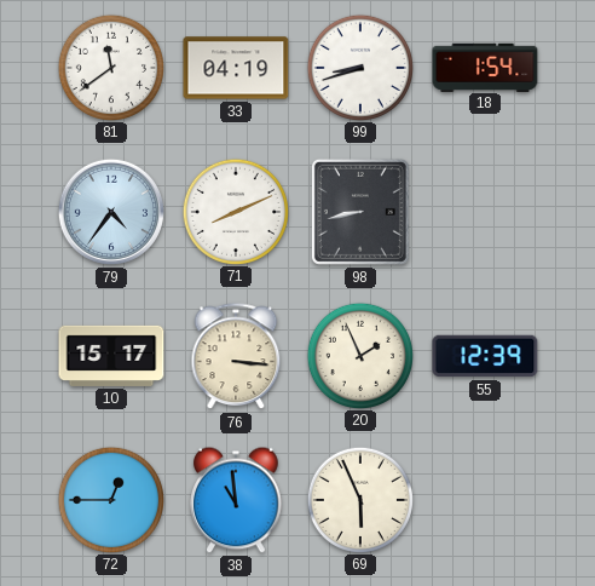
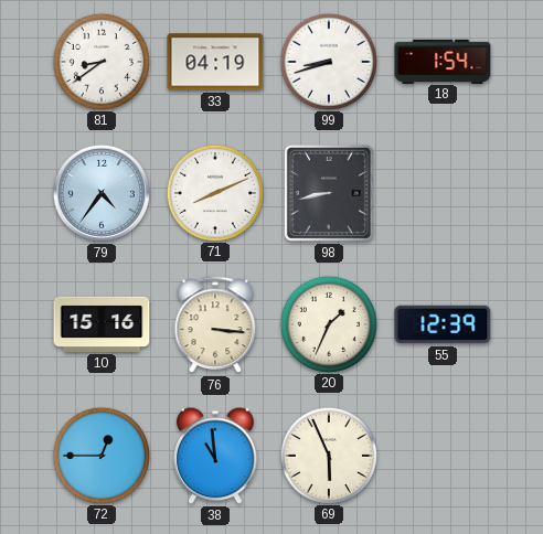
81: 11:39 -> 8:39 (100, 61)
10: 15:17 -> 15:16 (102, 324)
20: 1:56 -> 1:34 (328, 323)
